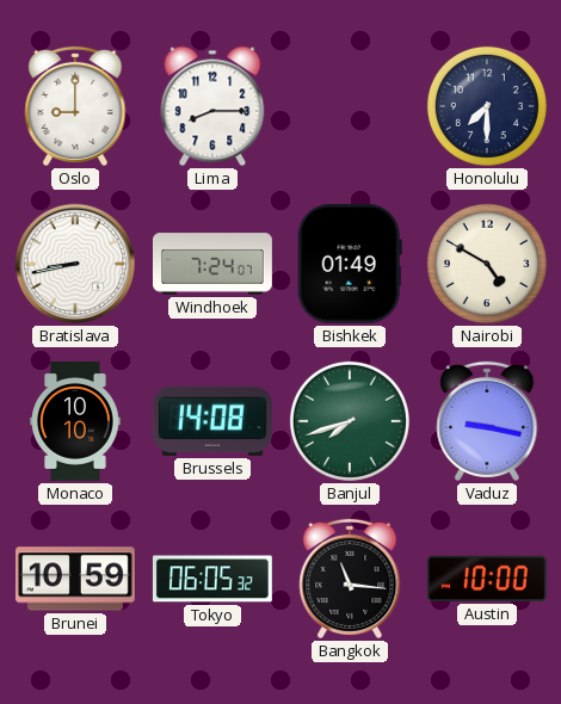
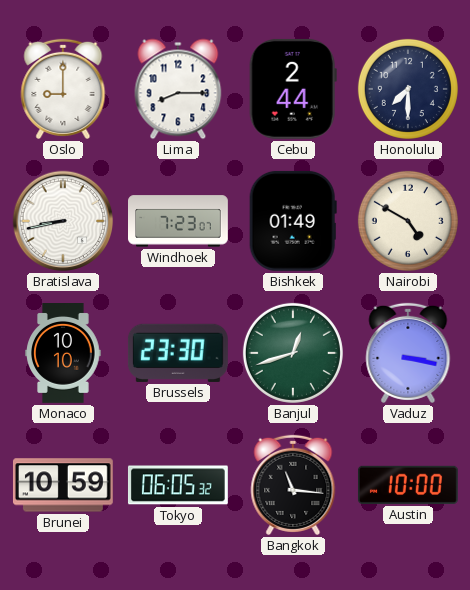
Cebu: none -> 2:44 (293, 89)
Windhoek: 7:24 -> 7:23 (179, 221)
Brussels: 14:08 -> 23:30 (178, 353)
Banjul: 7:42 -> 12:42 (293, 353)
Vaduz: 9:17 -> 3:17 (408, 353)
